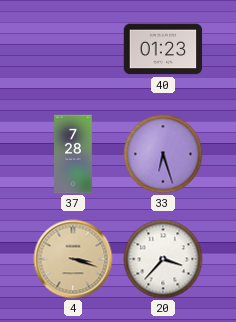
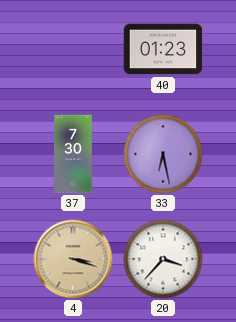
37: 7:28 -> 7:30 (73, 154)
33: 6:27 -> 6:28 (163, 154)
